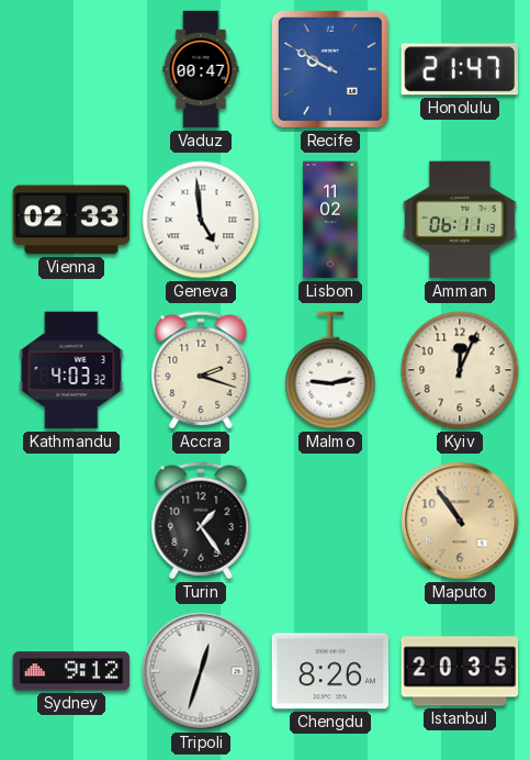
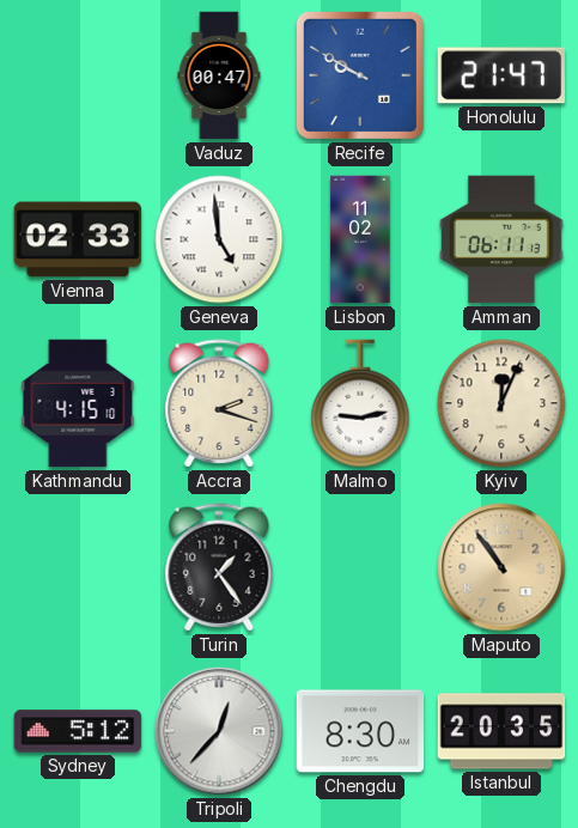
Kathmandu: 4:03 -> 4:15 (78, 403)
Sydney: 9:12 -> 5:12 (78, 731)
Tripoli: 12:33 -> 12:37 (219, 731)
Chengdu: 8:26 -> 8:30 (360, 731)
